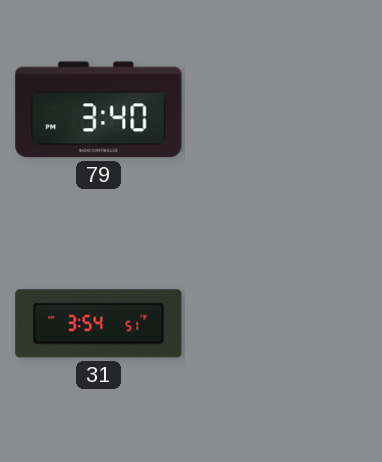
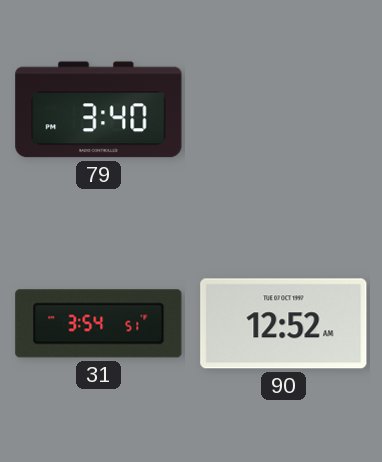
90: none -> 12:52 (284, 324)
